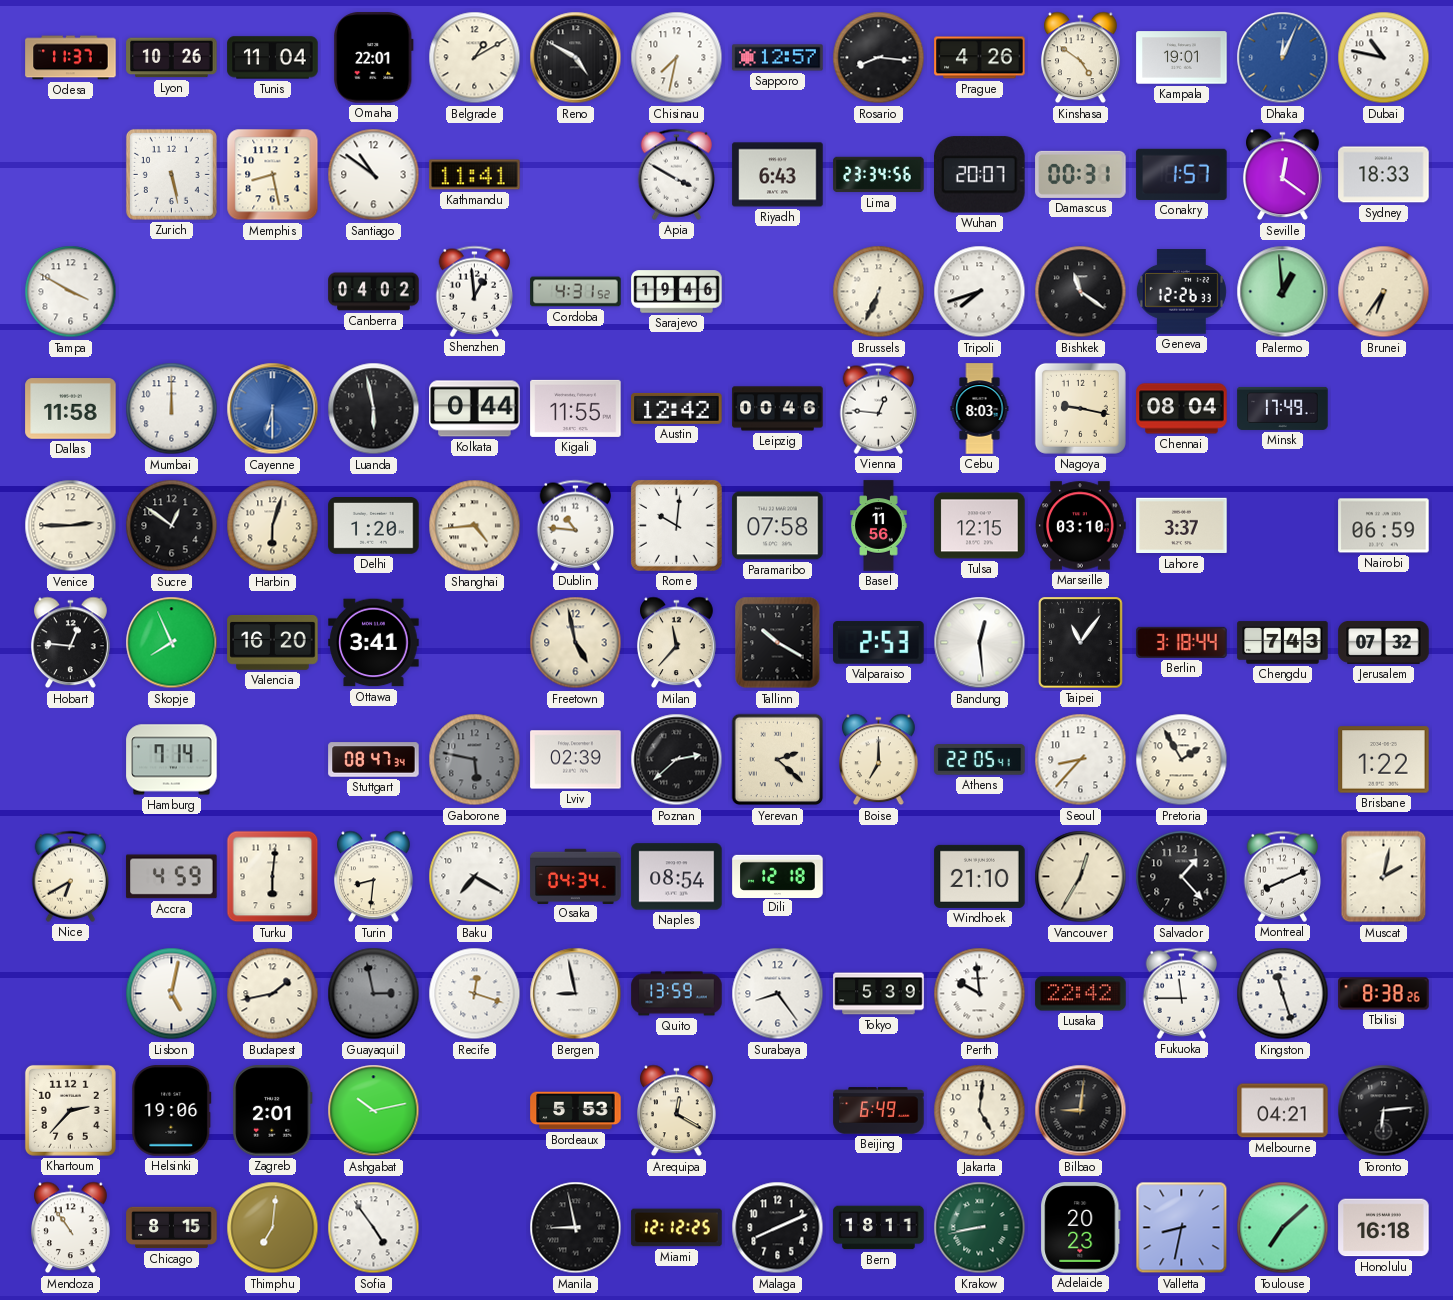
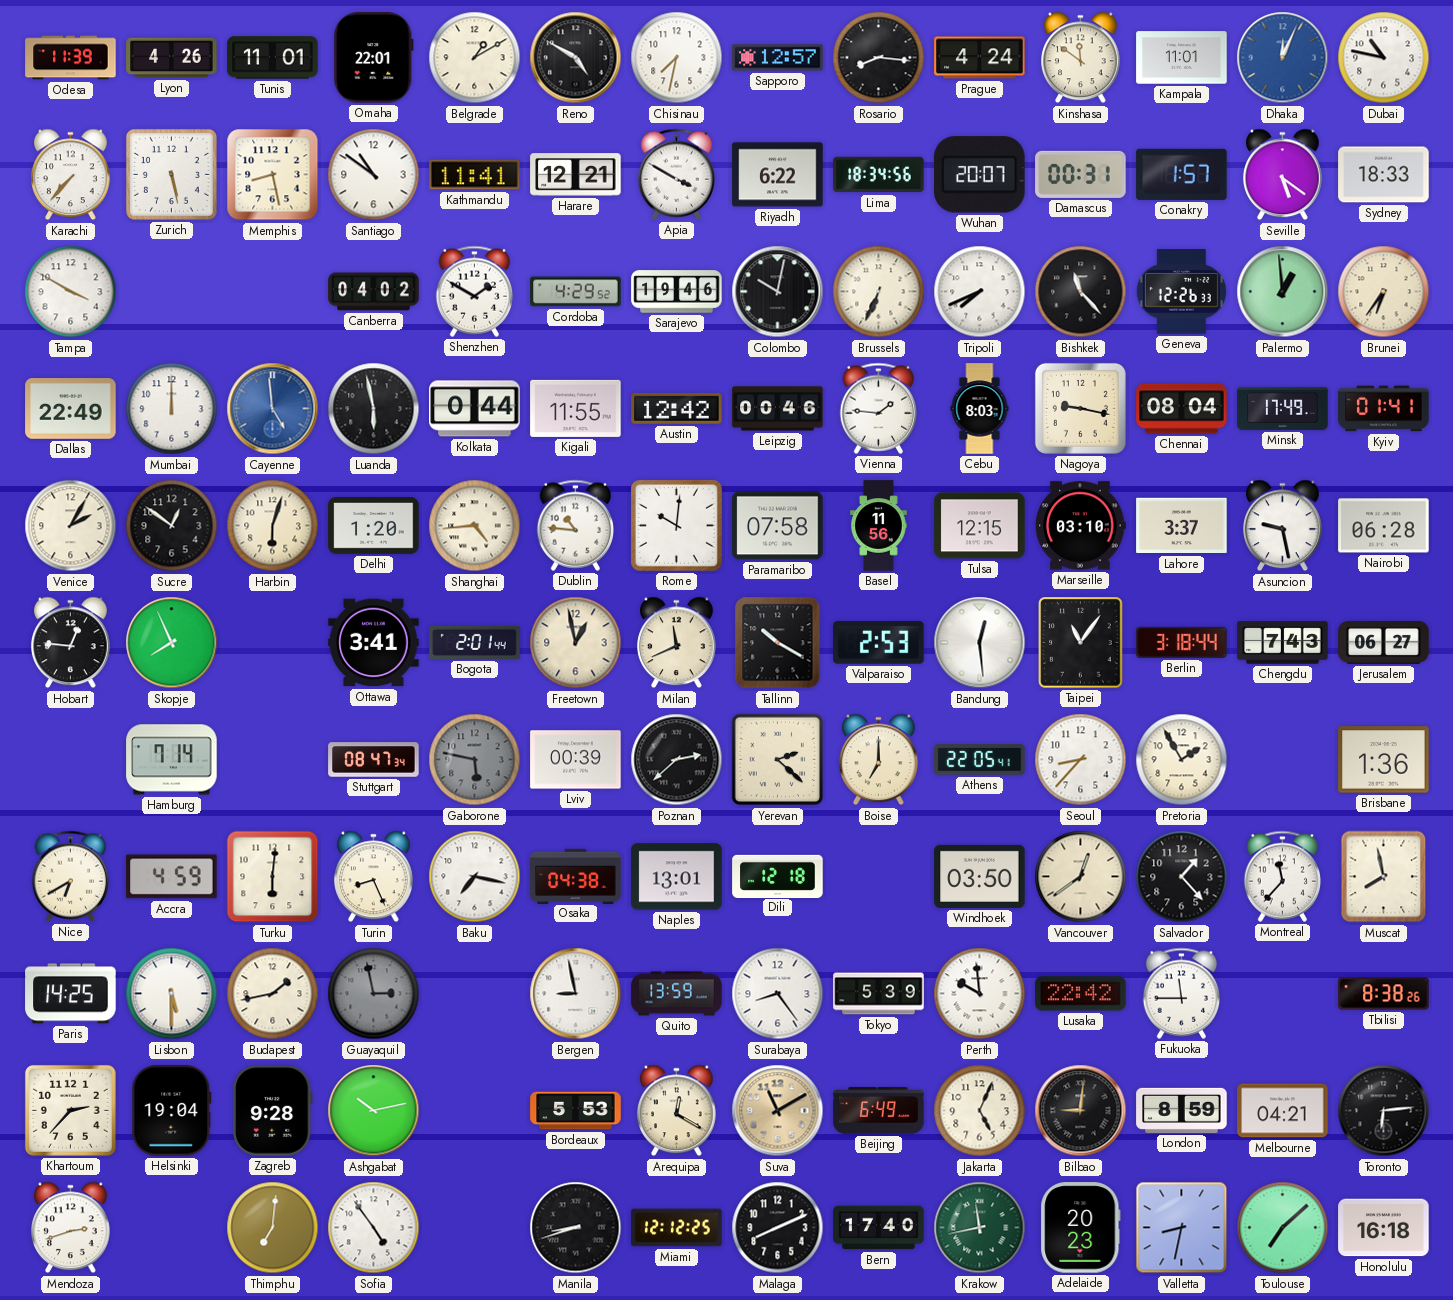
Odesa: 11:37 -> 11:39 (71, 58)
Lyon: 10:26 -> 4:26 (172, 58)
Tunis: 11:04 -> 11:01 (273, 58)
Prague: 4:26 -> 4:24 (980, 58)
Kinshasa: 4:51 -> 11:51 (1081, 58)
Kampala: 19:01 -> 11:01 (1182, 58)
Karachi: none -> 7:37 (71, 175)
Harare: none -> 12:21 (576, 175)
Riyadh: 6:43 -> 6:22 (778, 175)
Lima: 23:34 -> 18:34 (879, 175)
Seville: 12:21 -> 5:21 (1283, 175)
Shenzhen: 12:59 -> 1:50 (475, 291)
Cordoba: 4:31 -> 4:29 (576, 292)
Colombo: none -> 10:02 (778, 292)
Tripoli: 7:42 -> 7:41 (980, 292)
Bishkek: 11:21 -> 11:23 (1081, 292)
Dallas: 11:58 -> 22:49 (71, 409)
Cayenne: 6:30 -> 4:59 (273, 409)
Vienna: 12:46 -> 1:46 (879, 408)
Kyiv: none -> 01:41 (1384, 409)
Venice: 2:45 -> 2:05 (71, 526)
Asuncion: none -> 9:28 (1283, 526)
Nairobi: 06:59 -> 06:28 (1384, 526)
Valencia: 16:20 -> none (273, 643)
Bogota: none -> 2:01 (475, 642)
Freetown: 4:58 -> 12:58 (576, 643)
Milan: 11:37 -> 11:41 (677, 643)
Jerusalem: 07:32 -> 06:27 (1384, 642)
Lviv: 02:39 -> 00:39 (576, 760)
Brisbane: 1:22 -> 1:36 (1384, 760)
Turin: 8:31 -> 8:26 (374, 877)
Baku: 7:20 -> 7:17 (475, 877)
Osaka: 04:34 -> 04:38 (576, 876)
Naples: 08:54 -> 13:01 (677, 877)
Windhoek: 21:10 -> 03:50 (980, 876)
Vancouver: 12:35 -> 12:39 (1081, 877)
Montreal: 8:11 -> 11:37 (1283, 876)
Muscat: 2:02 -> 7:58 (1384, 877)
Paris: none -> 14:25 (71, 994)
Lisbon: 5:02 -> 5:30 (172, 994)
Recife: 12:18 -> none (475, 994)
Kingston: 11:27 -> none (1283, 994)
Helsinki: 19:06 -> 19:04 (172, 1111)
Zagreb: 2:01 -> 9:28 (273, 1111)
Suva: none -> 11:10 (778, 1111)
Jakarta: 5:01 -> 5:04 (980, 1111)
London: none -> 8:59 (1182, 1110)
Mendoza: 10:54 -> 2:42 (71, 1228)
Chicago: 8:15 -> none (172, 1228)
Manila: 8:58 -> 8:42 (576, 1228)
Bern: 18:11 -> 17:40 (879, 1228)
Krakow: 8:43 -> 11:43 (980, 1228)
